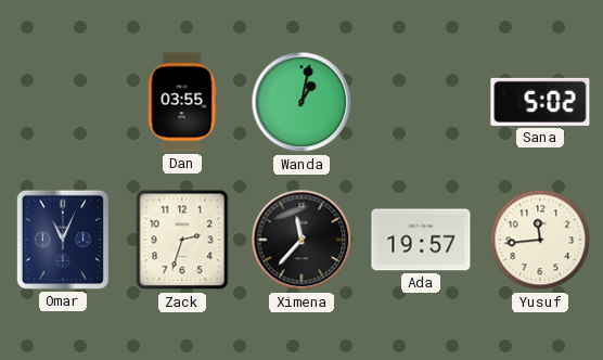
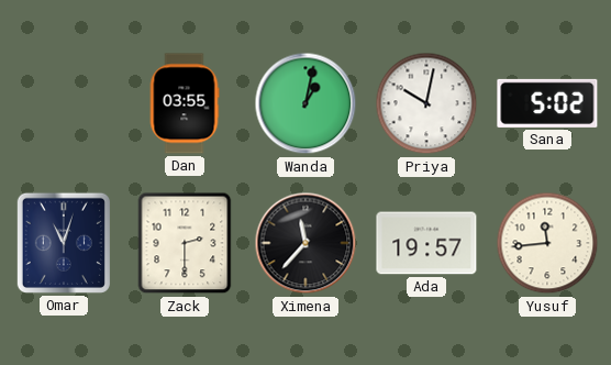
Priya: none -> 10:02 (426, 103)
Omar: 11:04 -> 11:03 (64, 243)
Zack: 2:33 -> 2:30 (185, 243)
